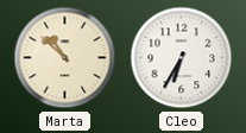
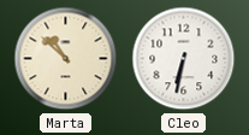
Cleo: 6:35 -> 6:32 (184, 59)
